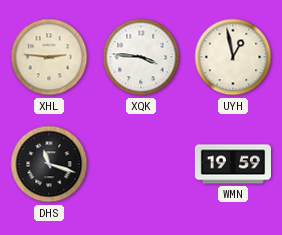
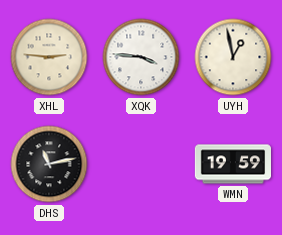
DHS: 11:18 -> 11:13 (49, 164)
